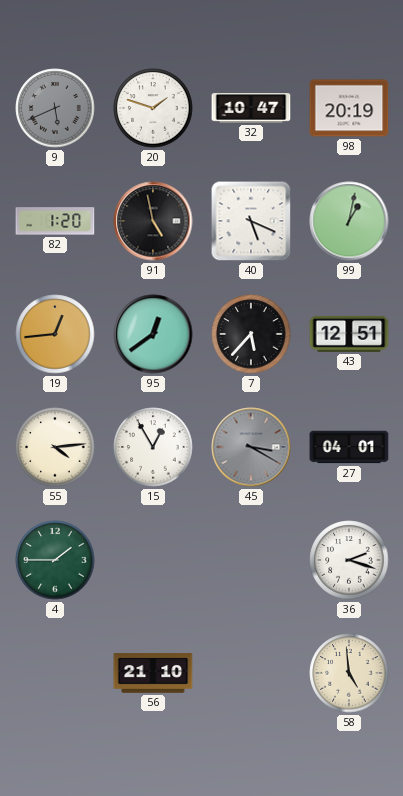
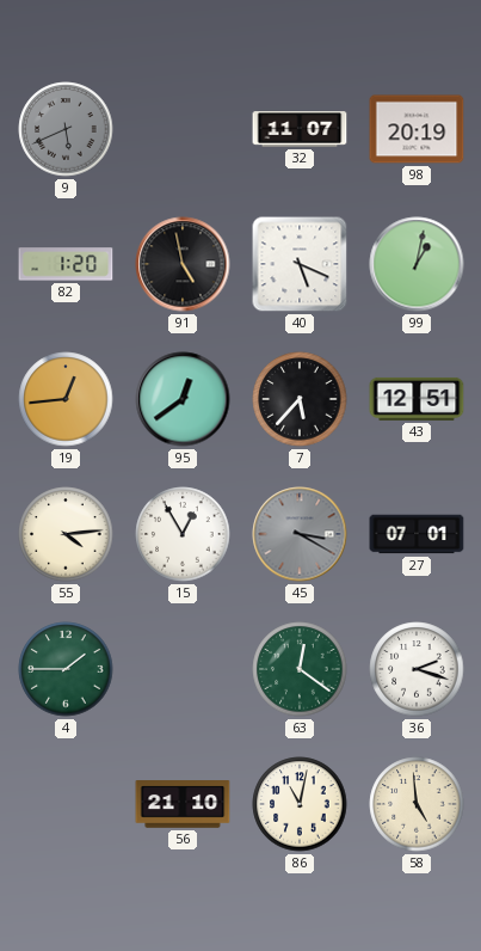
20: 1:48 -> none (153, 108)
32: 10:47 -> 11:07 (300, 129)
27: 04:01 -> 07:01 (417, 534)
63: none -> 12:21 (300, 669)
86: none -> 11:02 (300, 804)
